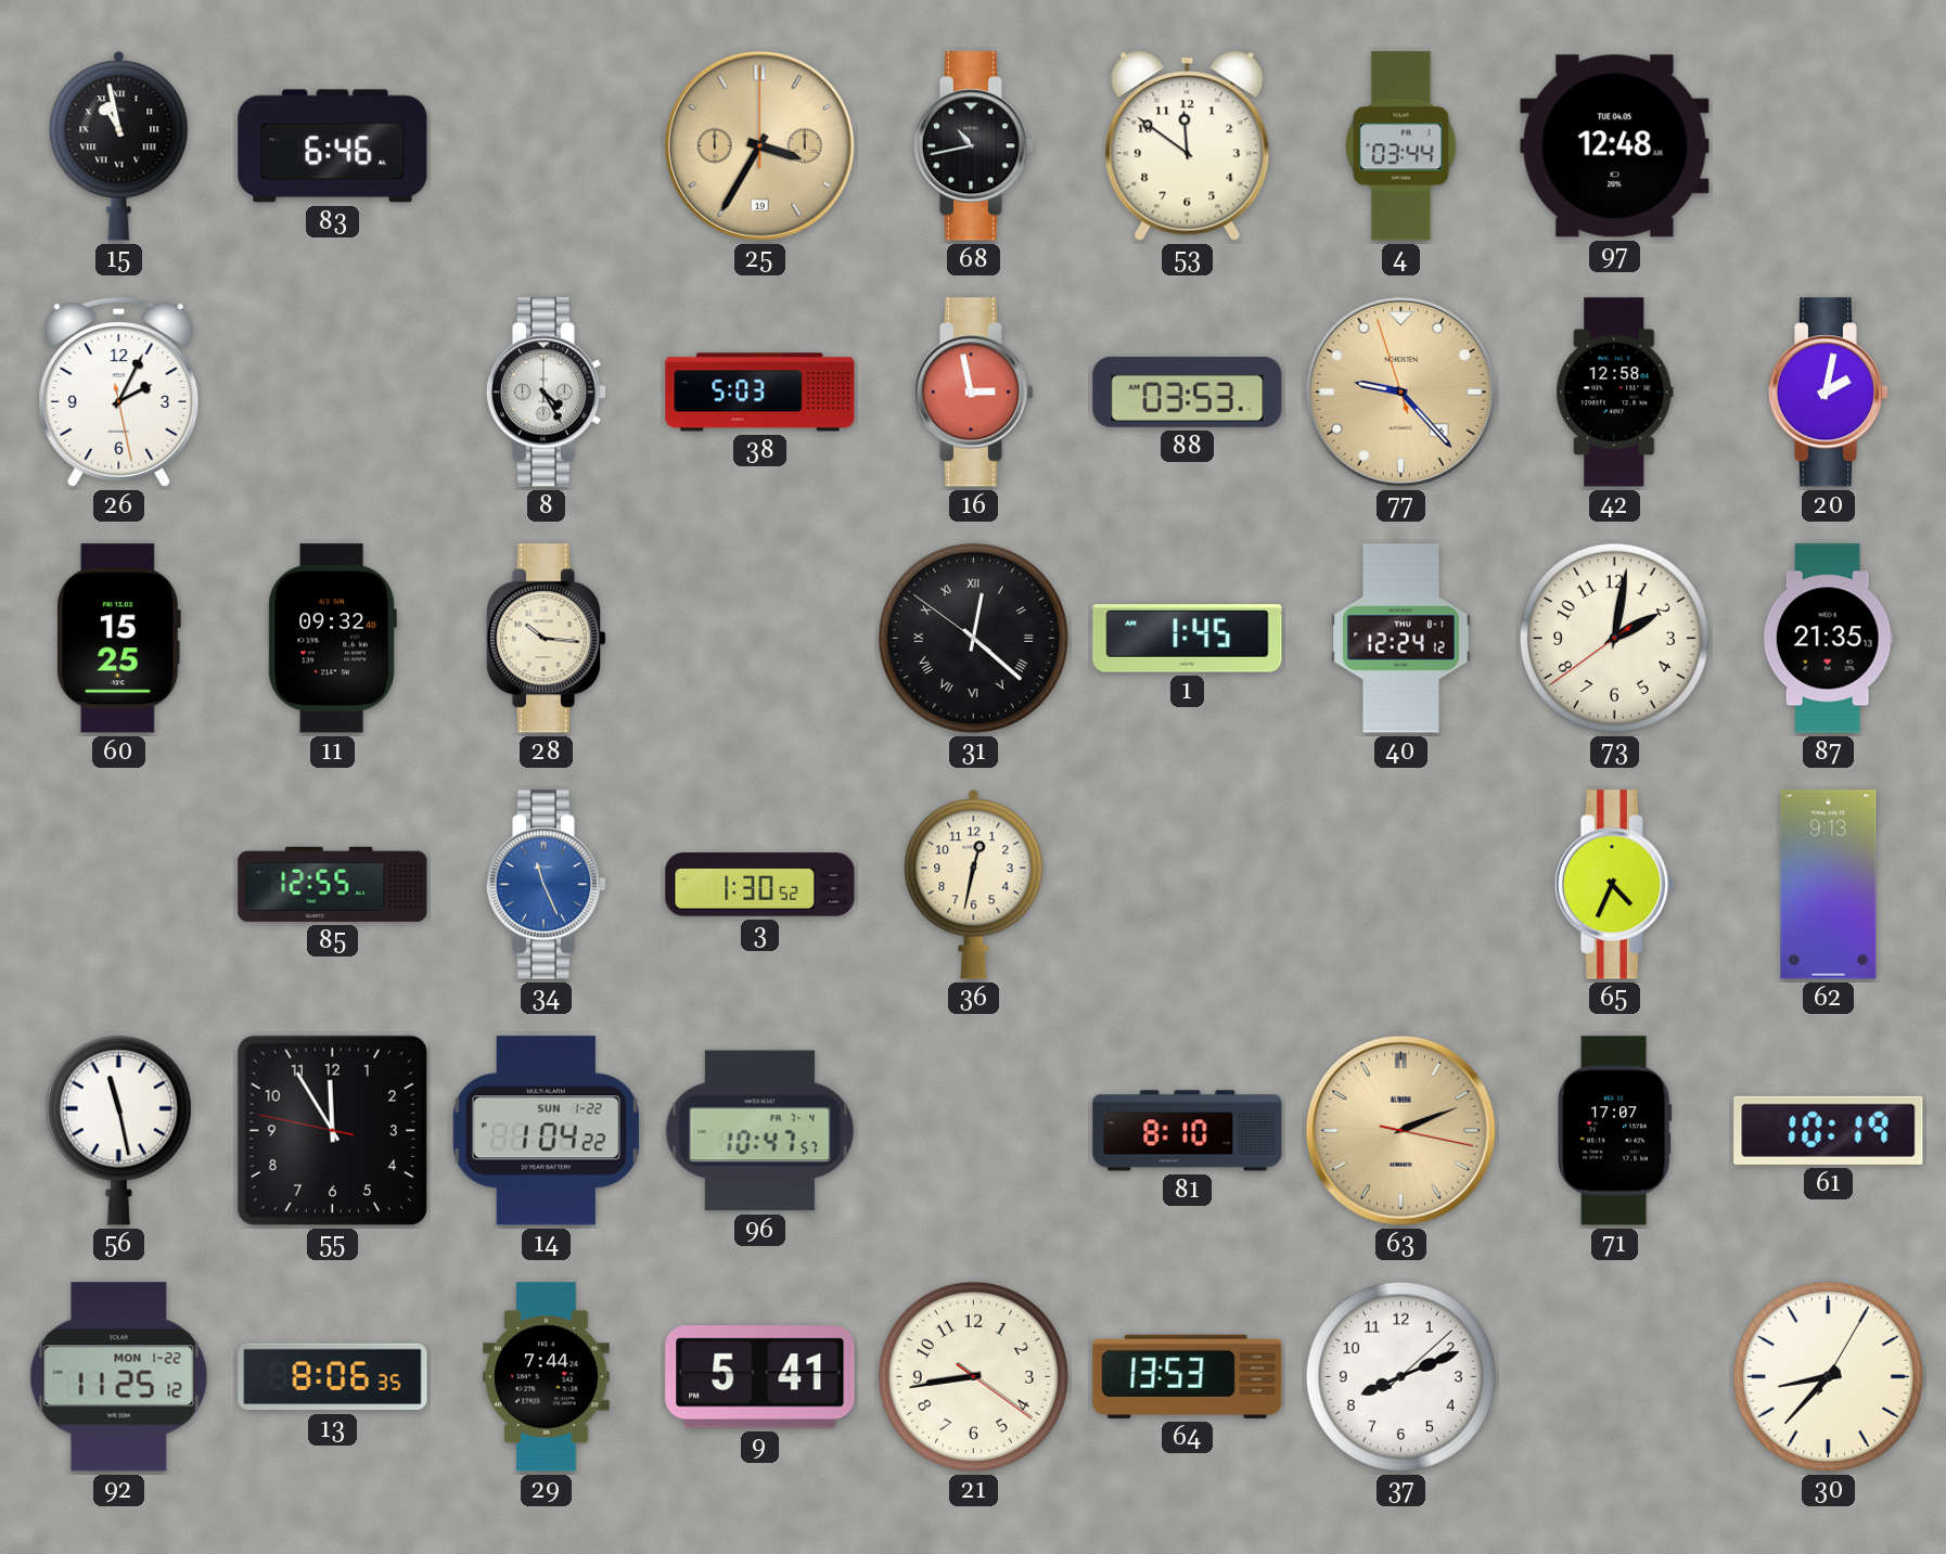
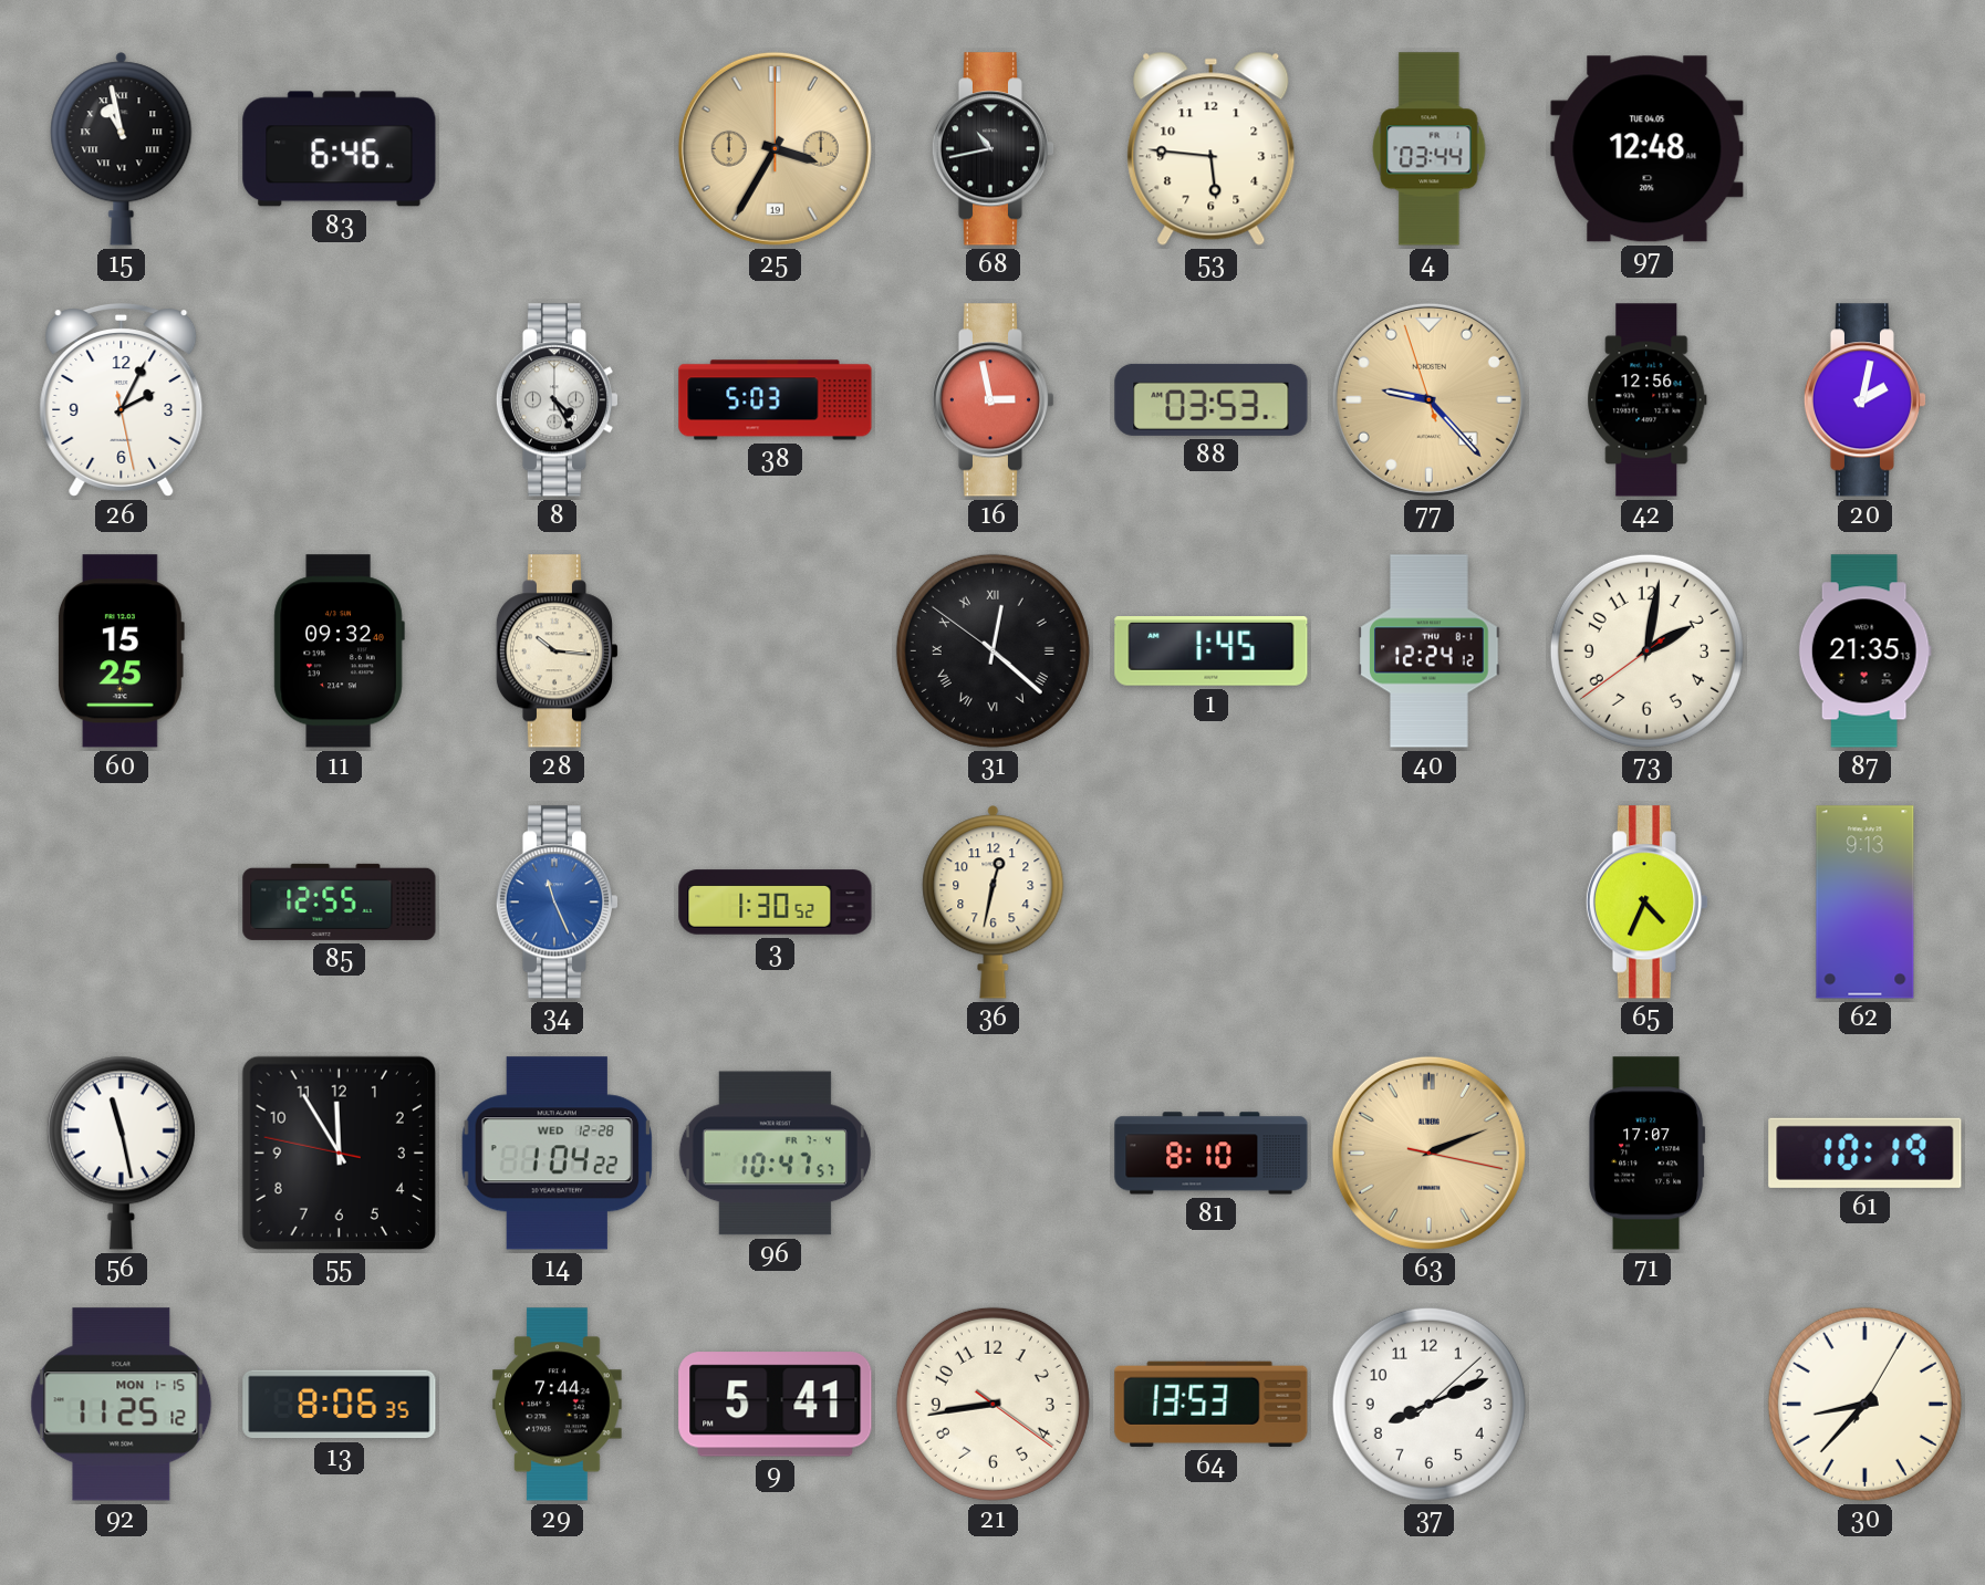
53: 11:51 -> 5:46 (1212, 148)
42: 12:58 -> 12:56 (1648, 400)
14 date: SUN 1-22 -> WED 12-28 (557, 1154)
92 date: MON 1-22 -> MON 1-15 (122, 1405)
